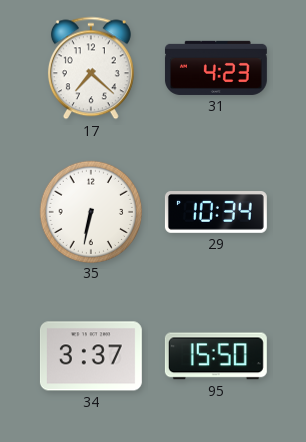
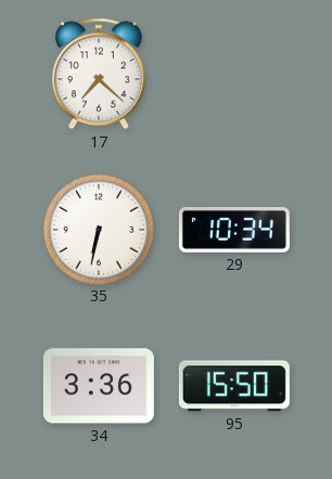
31: 4:23 -> none (216, 68)
34: 3:37 -> 3:36 (99, 386)
